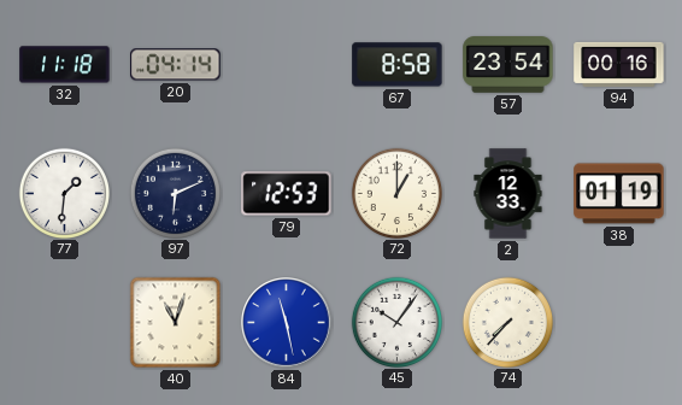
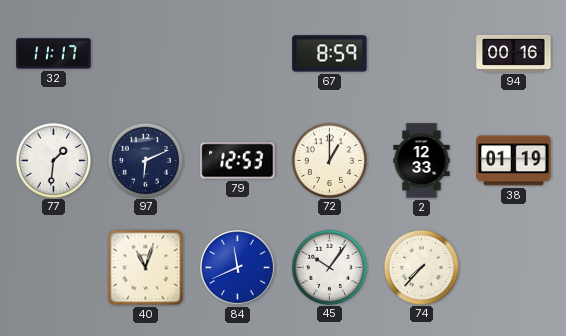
32: 11:18 -> 11:17 (54, 54)
20: 04:14 -> none (176, 65)
67: 8:58 -> 8:59 (330, 54)
57: 23:54 -> none (508, 65)
84: 11:28 -> 11:41 (238, 268)
